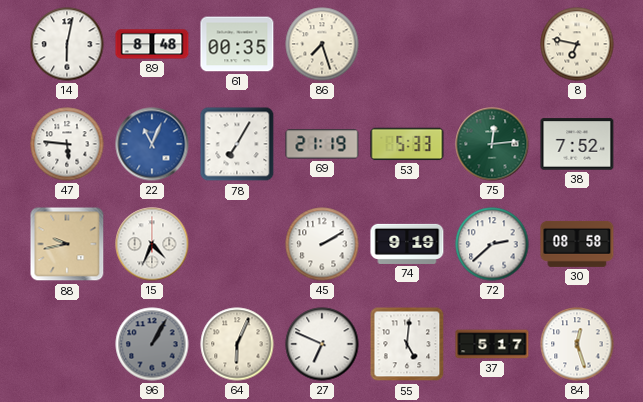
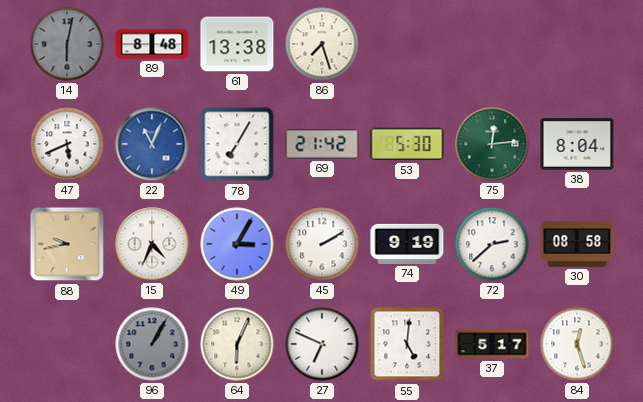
14 dial: white -> grey (67, 44)
61: 00:35 -> 13:38 (237, 44)
8: 6:47 -> none (577, 44)
47: 5:46 -> 5:41 (67, 144)
69: 21:19 -> 21:42 (322, 144)
53: 5:33 -> 5:30 (407, 144)
38: 7:52 -> 8:04 (577, 144)
49: none -> 3:05 (237, 244)
